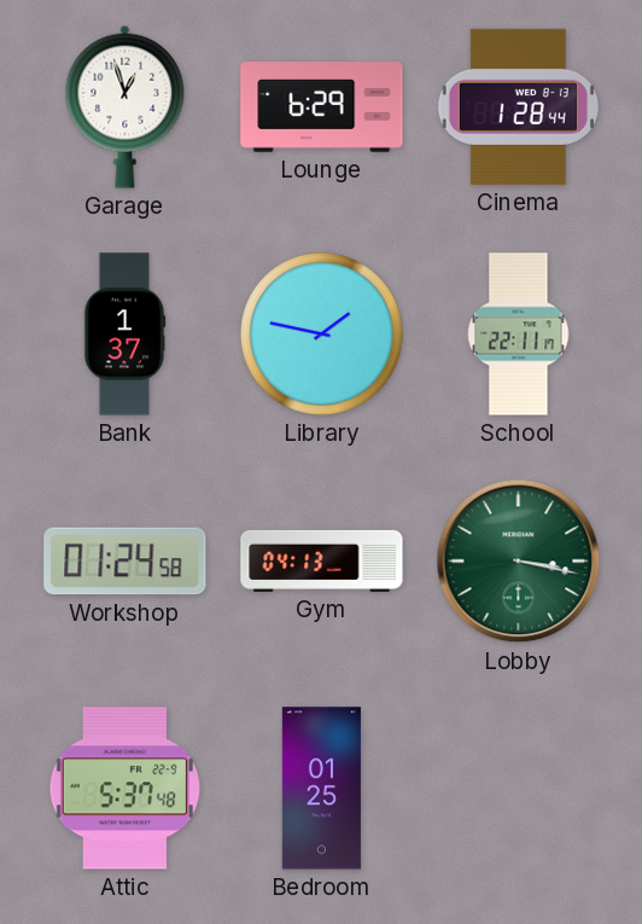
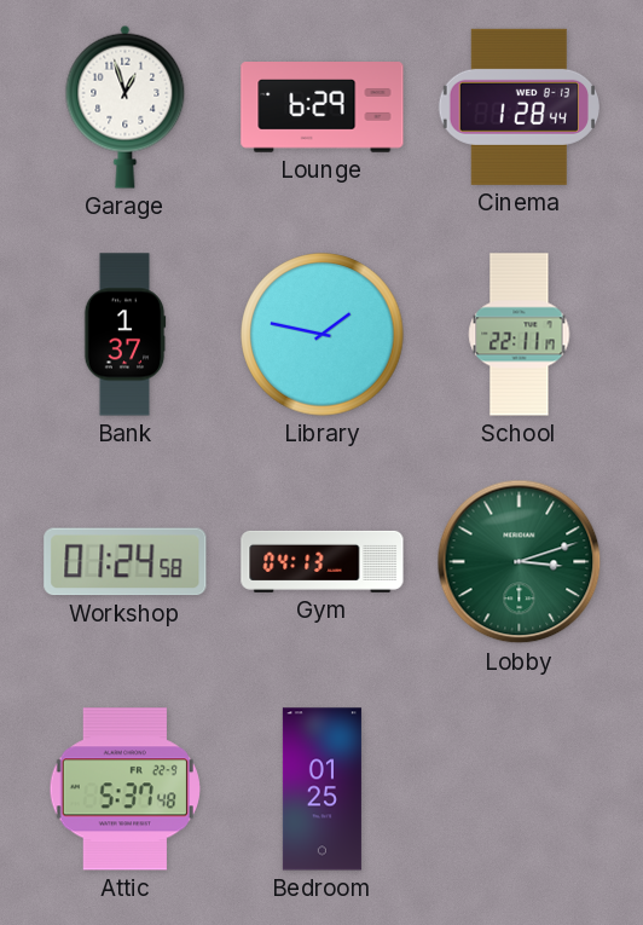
Lobby: 3:17 -> 3:12 (520, 562)
